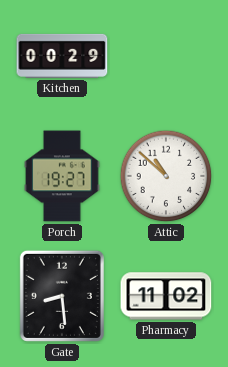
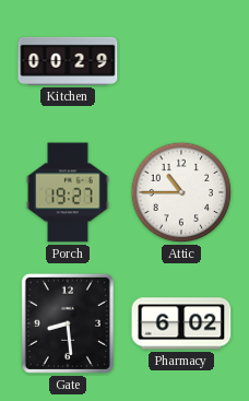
Attic: 10:52 -> 10:45 (181, 192)
Pharmacy: 11:02 -> 6:02 (181, 323)
